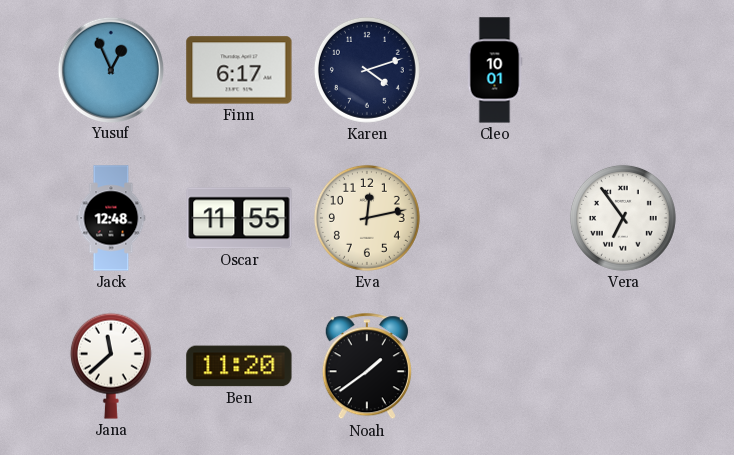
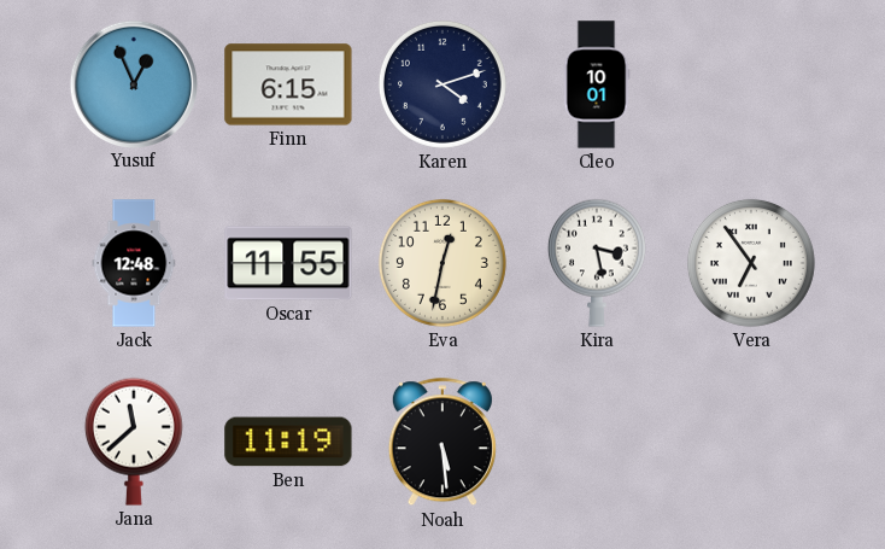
Finn: 6:17 -> 6:15 (288, 84)
Eva: 12:13 -> 12:32 (443, 263)
Kira: none -> 3:28 (597, 263)
Ben: 11:20 -> 11:19 (288, 442)
Noah: 1:39 -> 5:29 (443, 443)
